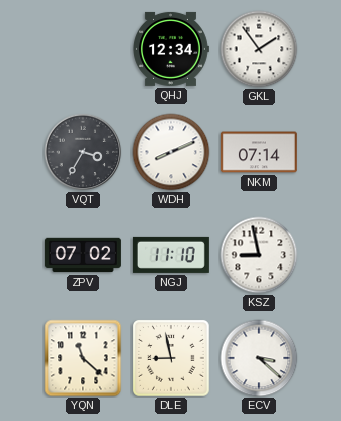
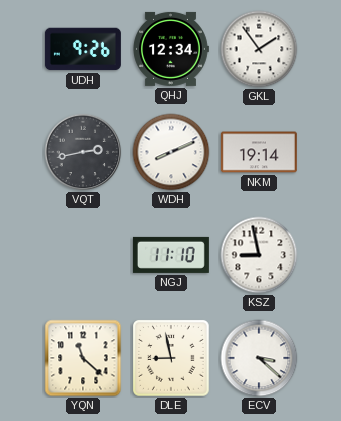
UDH: none -> 9:26 (83, 49)
VQT: 3:35 -> 2:43 (83, 152)
NKM: 07:14 -> 19:14 (259, 152)
ZPV: 07:02 -> none (83, 255)
